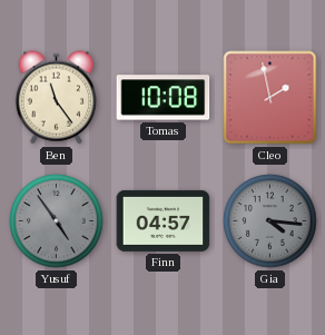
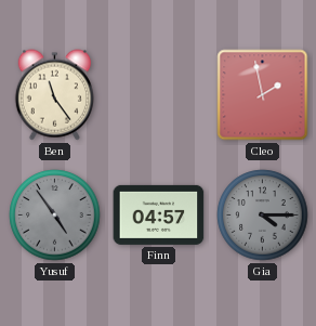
Tomas: 10:08 -> none (164, 98)
Gia: 4:16 -> 4:15 (263, 216)
